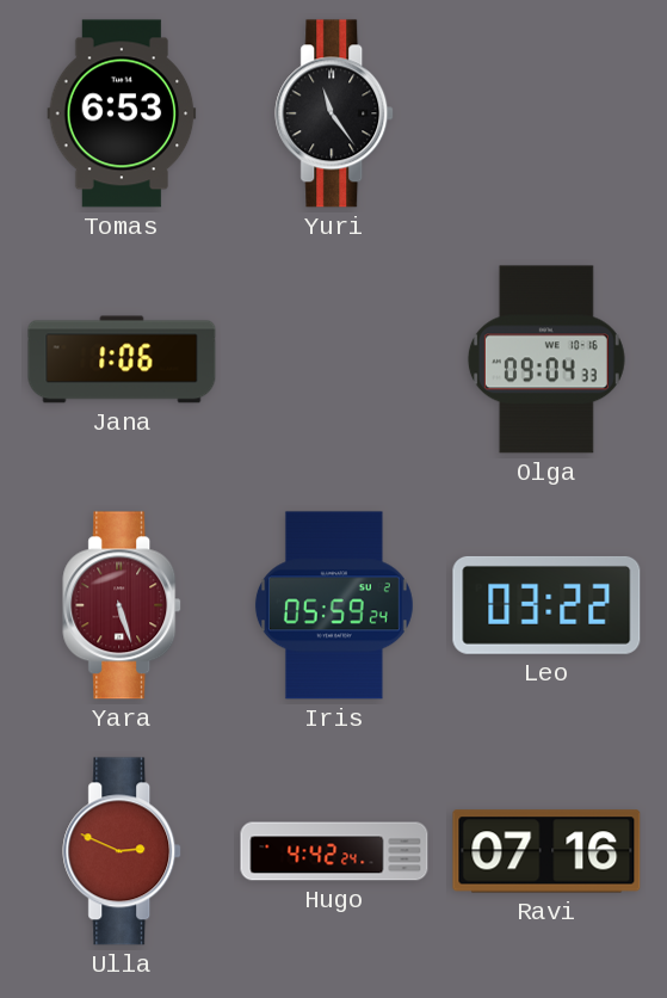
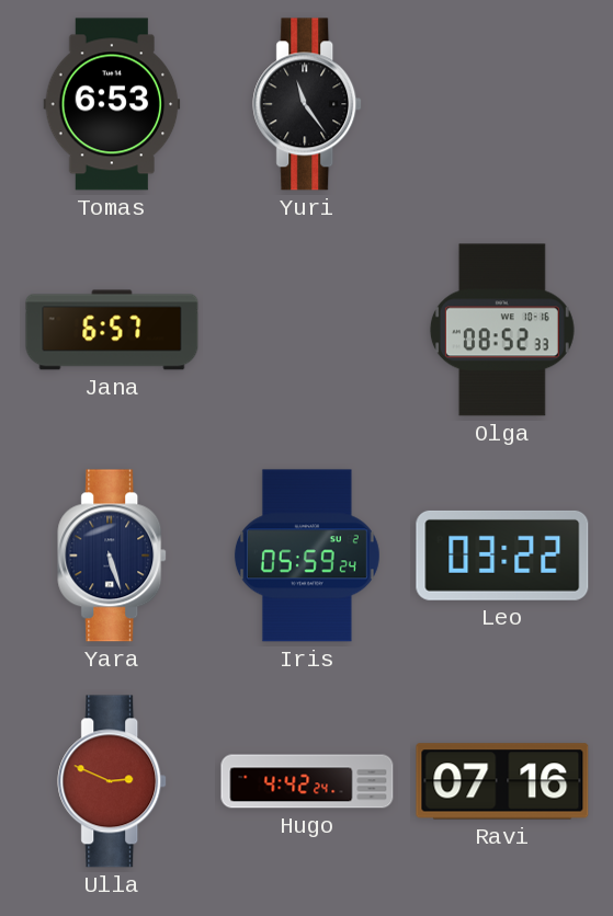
Jana: 1:06 -> 6:57 (112, 330)
Olga: 09:04 -> 08:52 (502, 330)
Yara dial: burgundy -> navy (113, 556)
